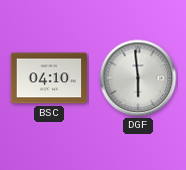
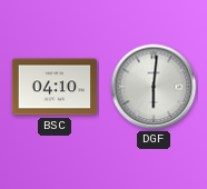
DGF: 5:59 -> 6:01 (154, 87)
